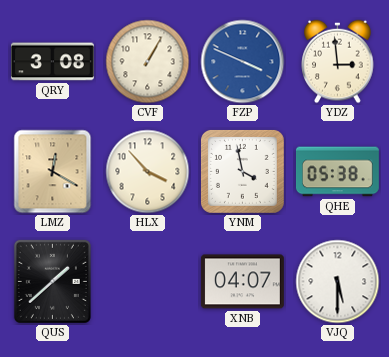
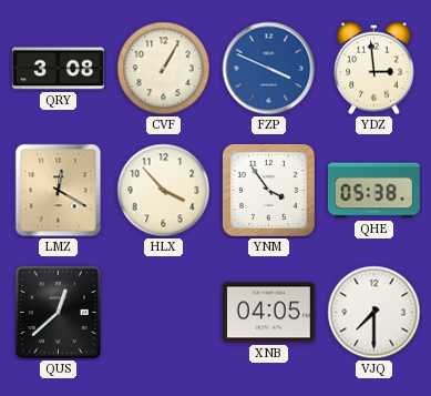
YNM: 3:58 -> 3:54 (268, 190)
QUS: 1:38 -> 12:38 (58, 312)
XNB: 04:07 -> 04:05 (268, 313)
VJQ: 5:30 -> 7:30 (374, 313)
